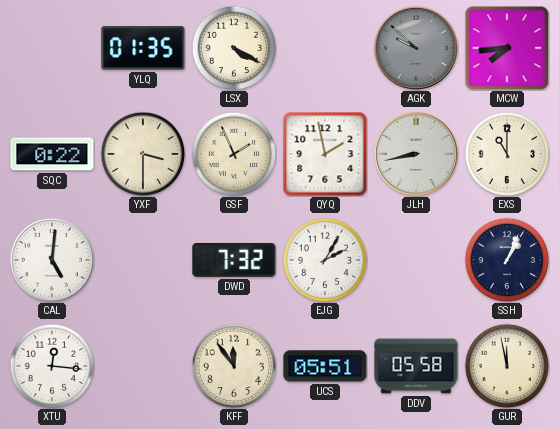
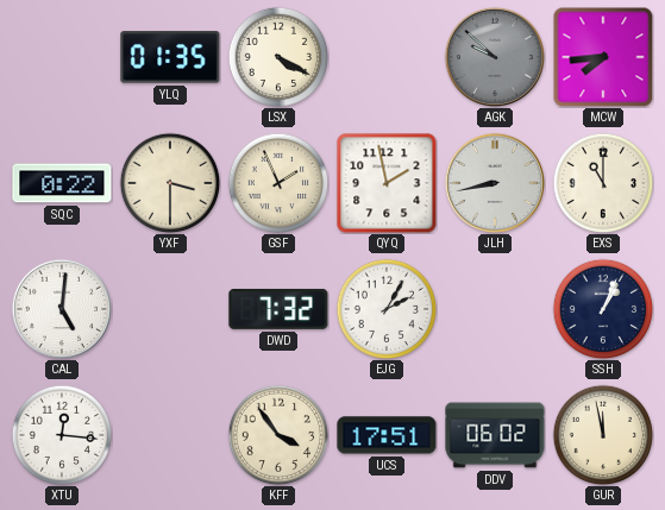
KFF: 11:54 -> 3:54 (278, 435)
UCS: 05:51 -> 17:51 (387, 435)
DDV: 05:58 -> 06:02 (495, 435)
